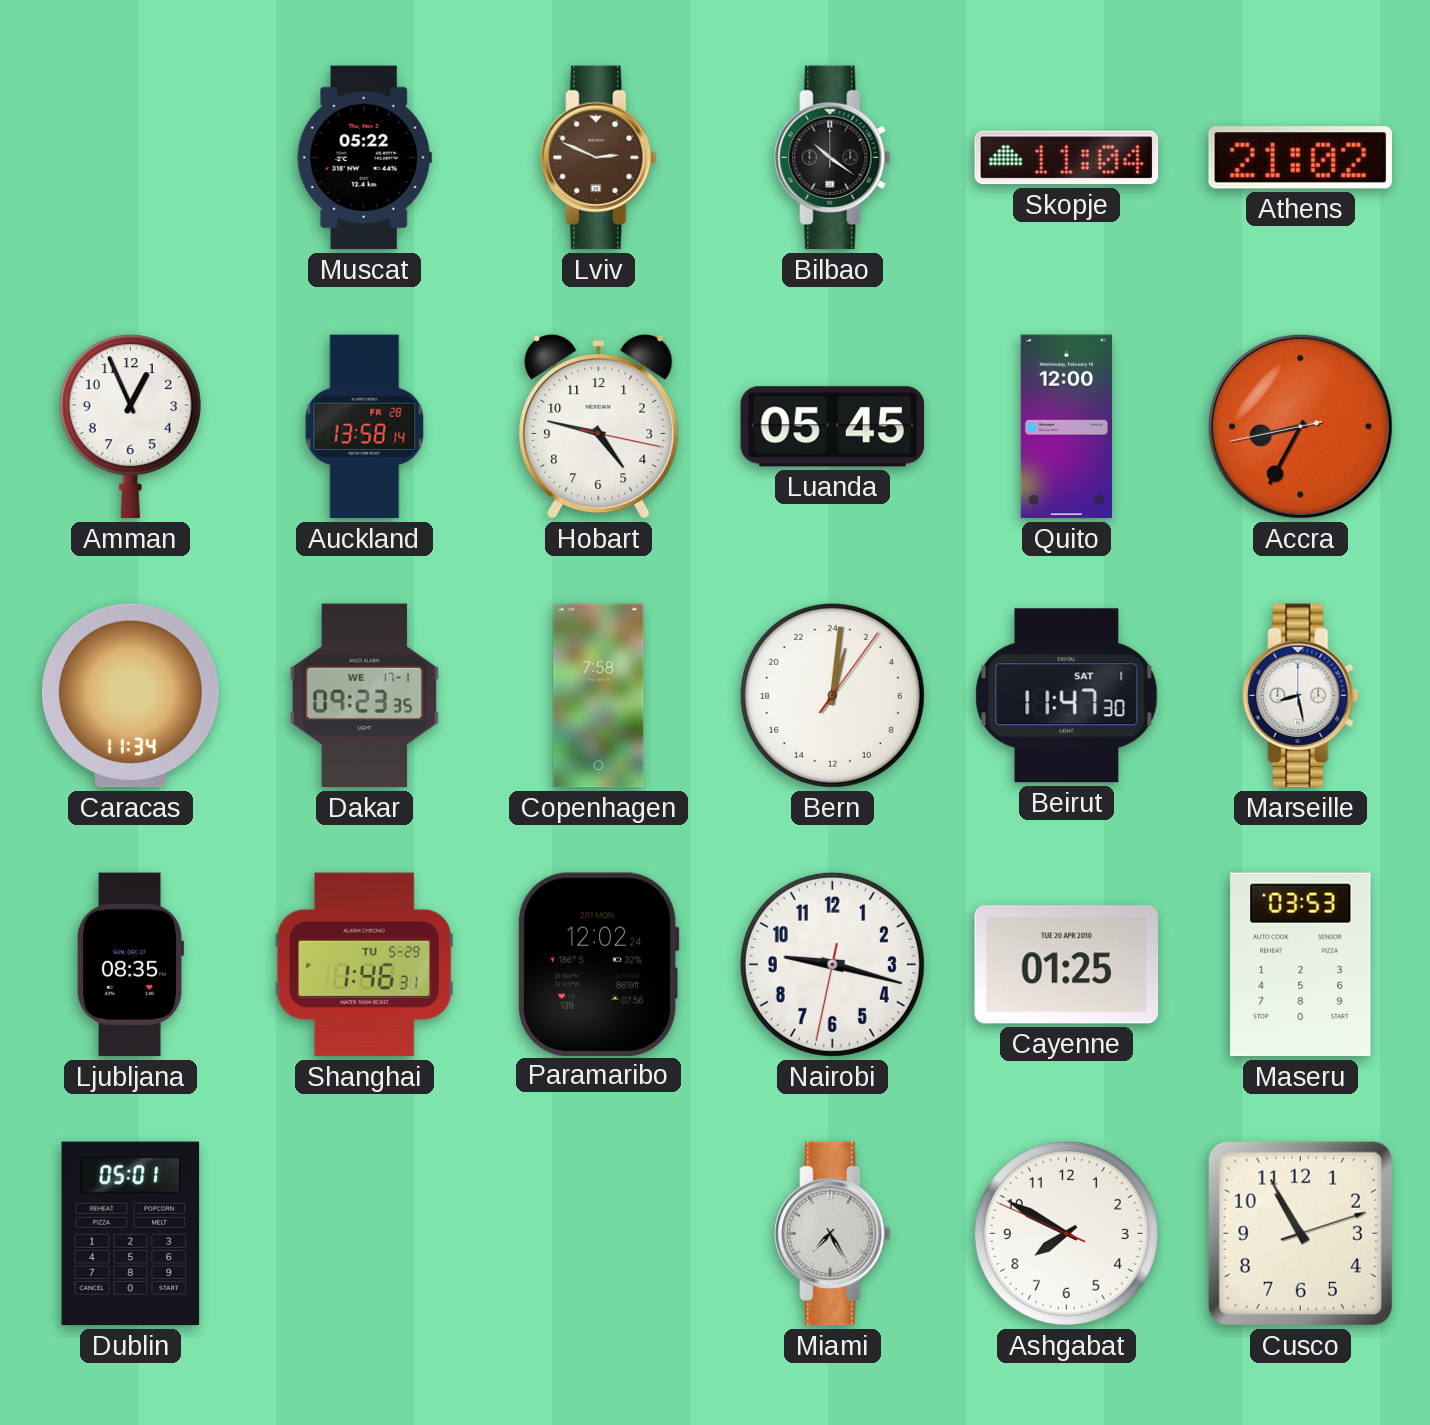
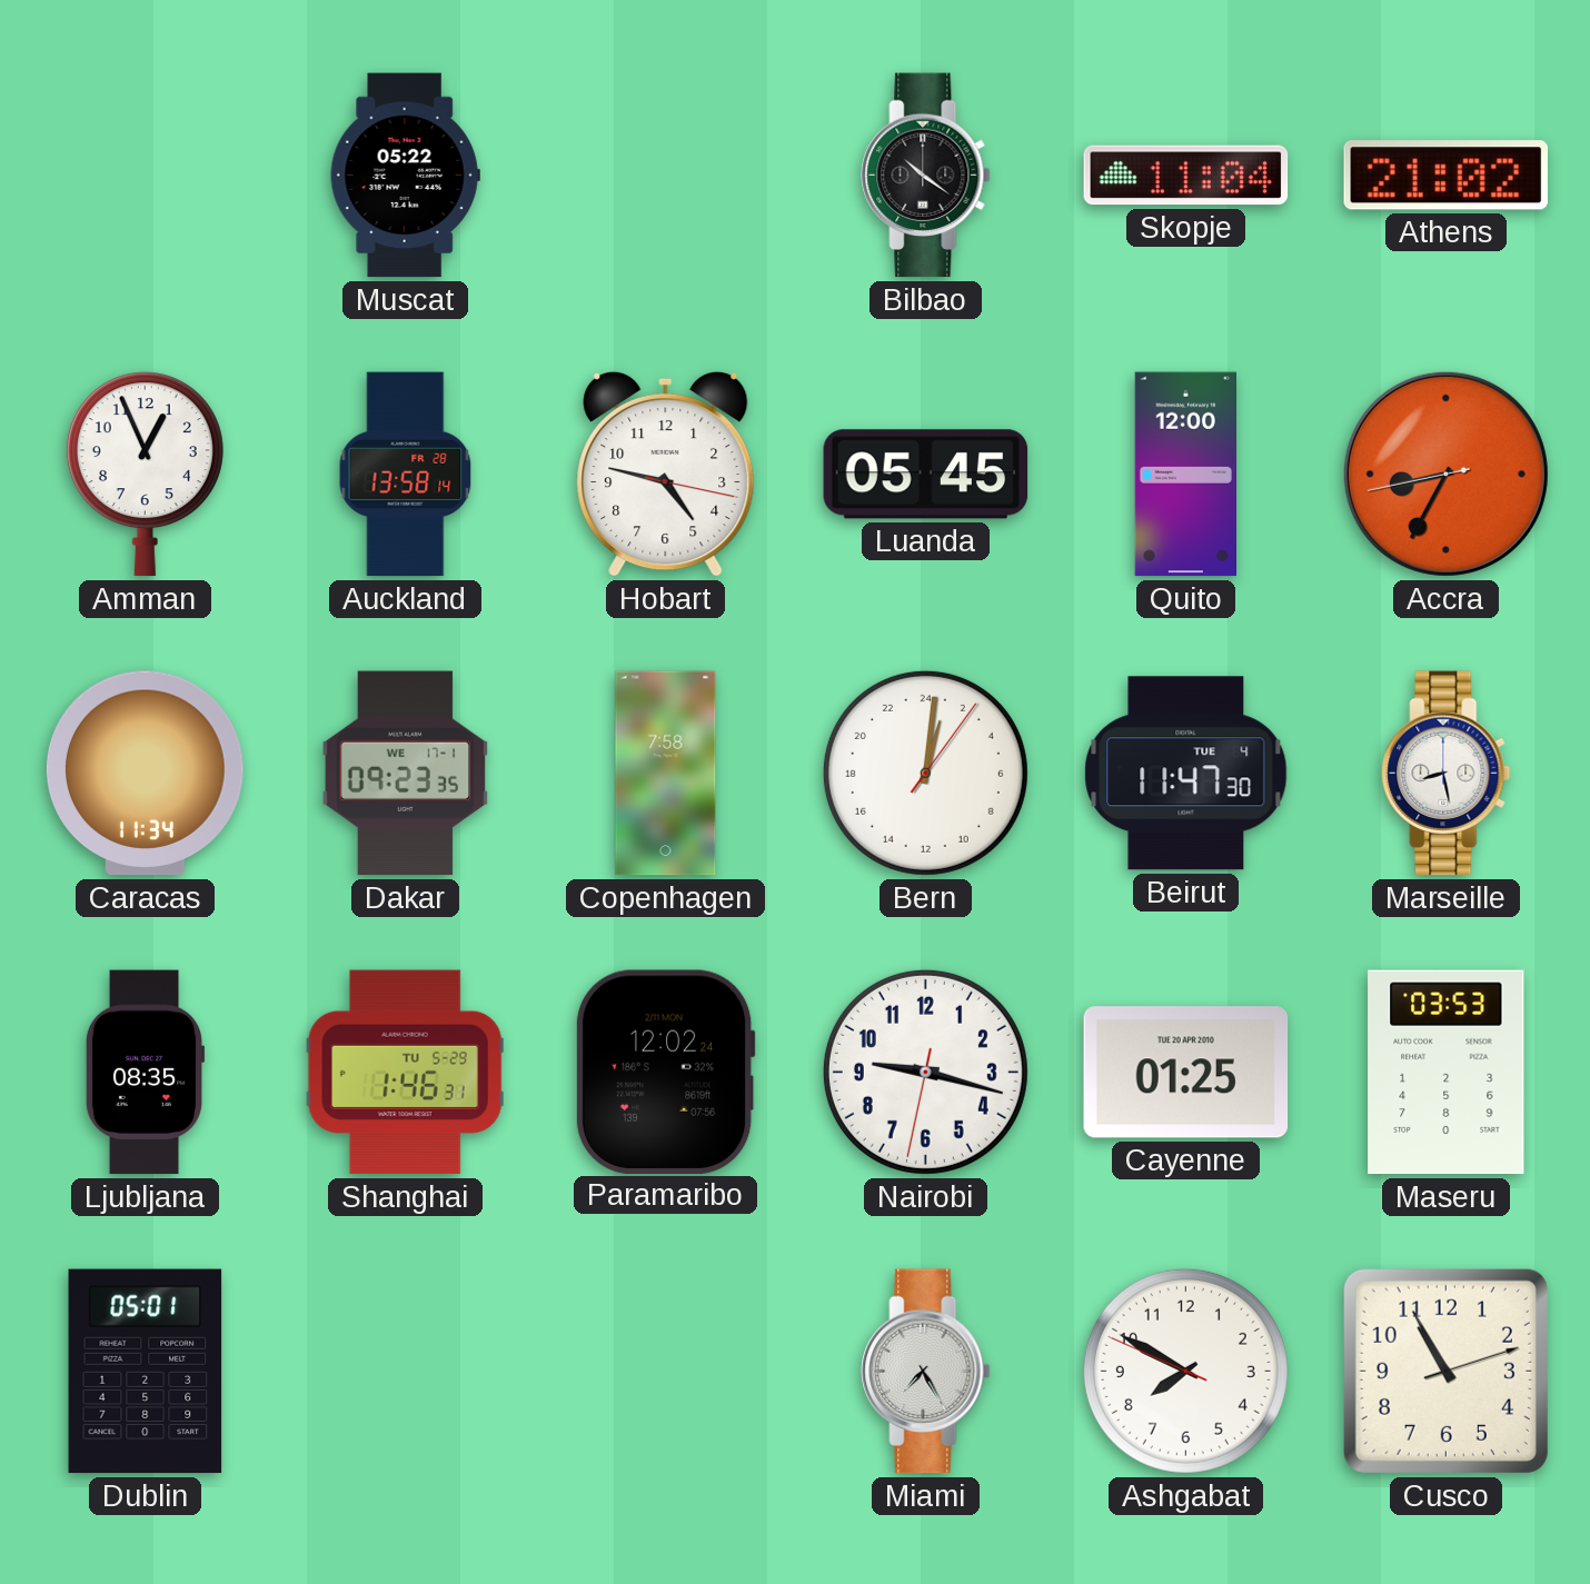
Lviv: 2:49 -> none (599, 158)
Beirut date: SAT 1 -> TUE 4 (1186, 774)
